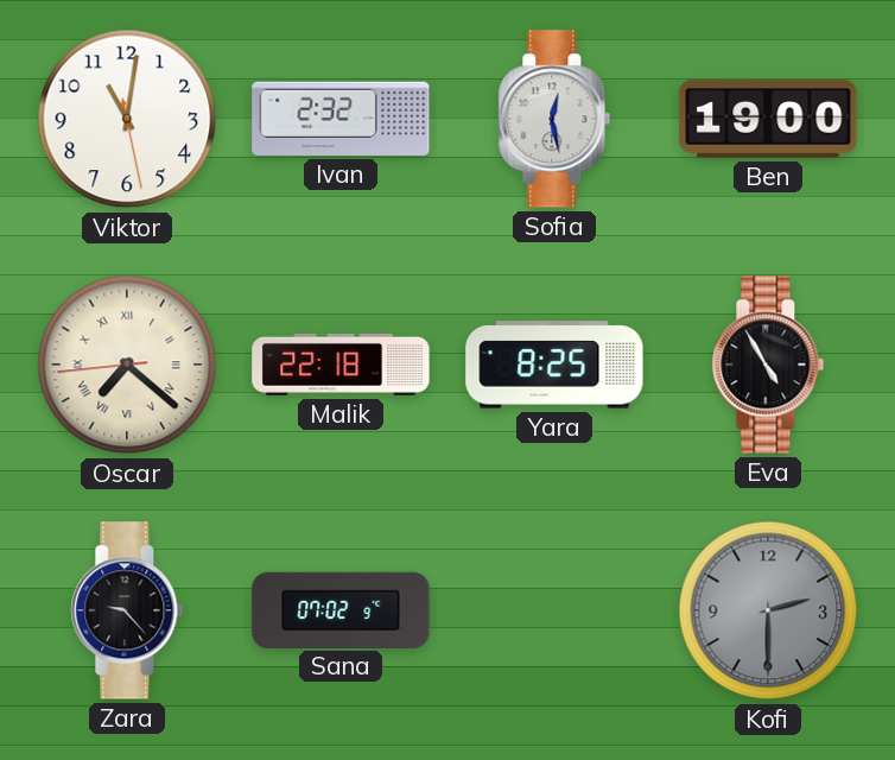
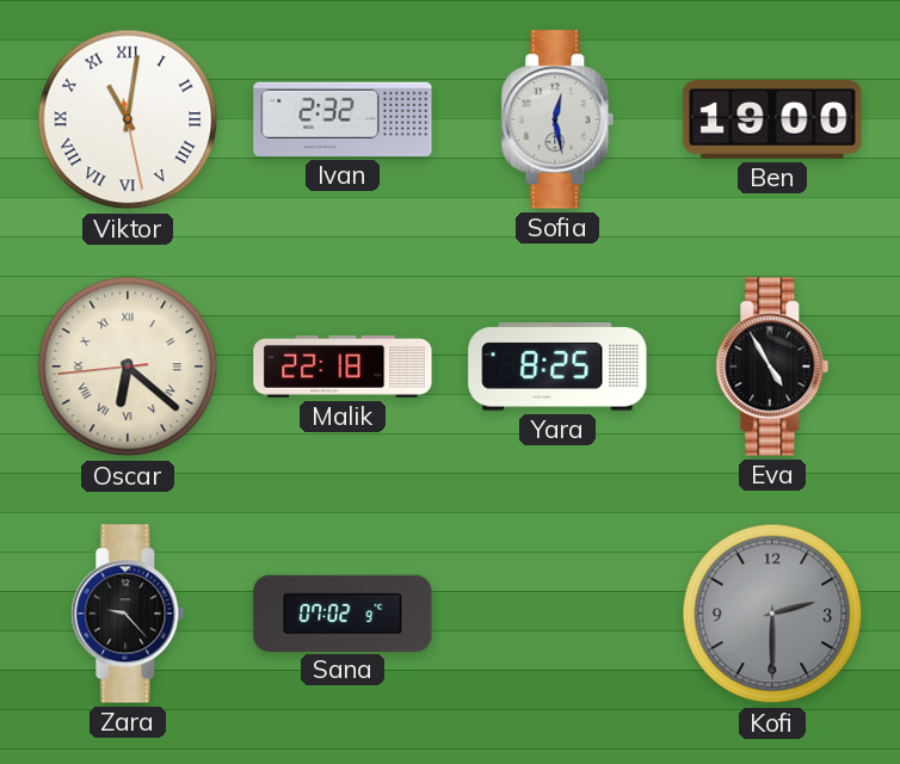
Viktor numerals: Arabic -> Roman (128, 119)
Oscar: 7:21 -> 6:21 (128, 366)
